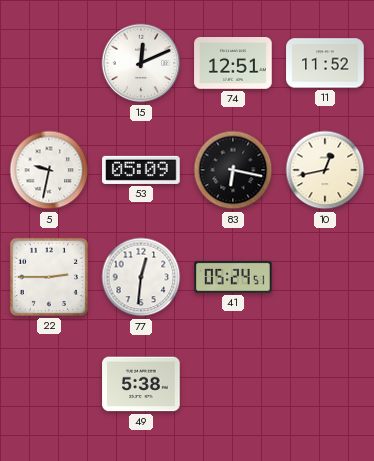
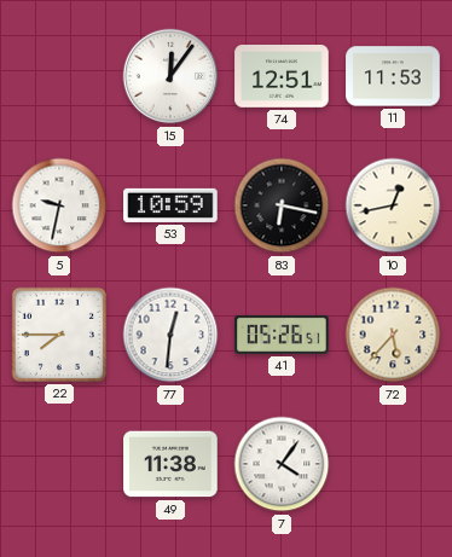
15: 12:11 -> 12:06 (170, 76)
11: 11:52 -> 11:53 (393, 76)
53: 05:09 -> 10:59 (170, 205)
22: 2:45 -> 7:45 (59, 335)
41: 05:24 -> 05:26 (282, 335)
72: none -> 5:37 (393, 335)
49: 5:38 -> 11:38 (170, 464)
7: none -> 4:06 (282, 464)
